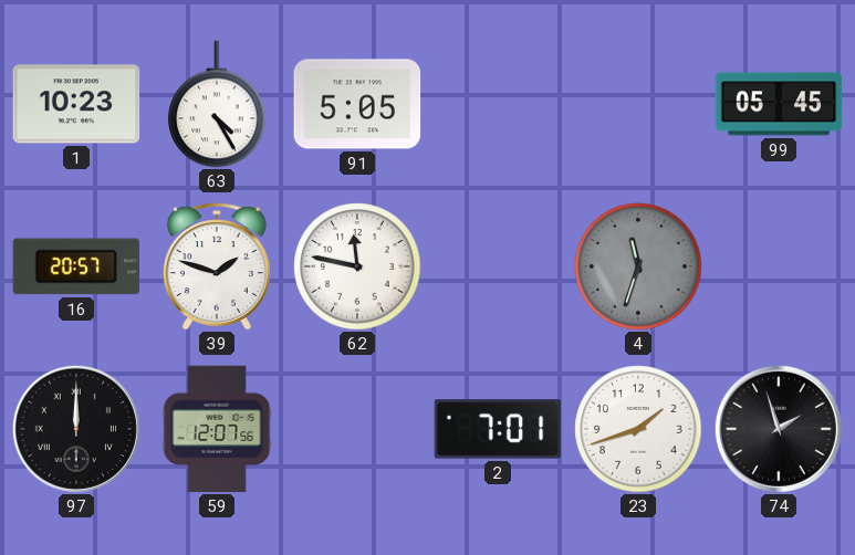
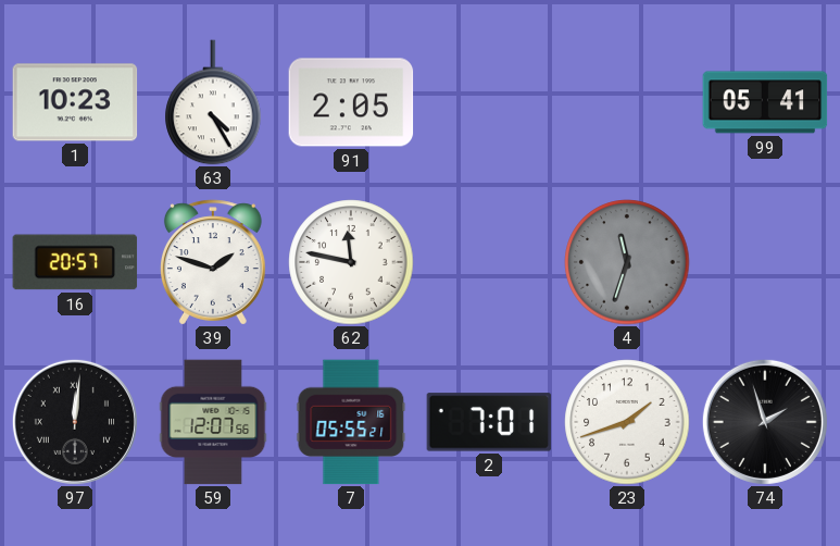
91: 5:05 -> 2:05 (351, 102)
99: 05:45 -> 05:41 (765, 102)
97: 12:00 -> 12:01 (75, 422)
7: none -> 05:55 (351, 422)
